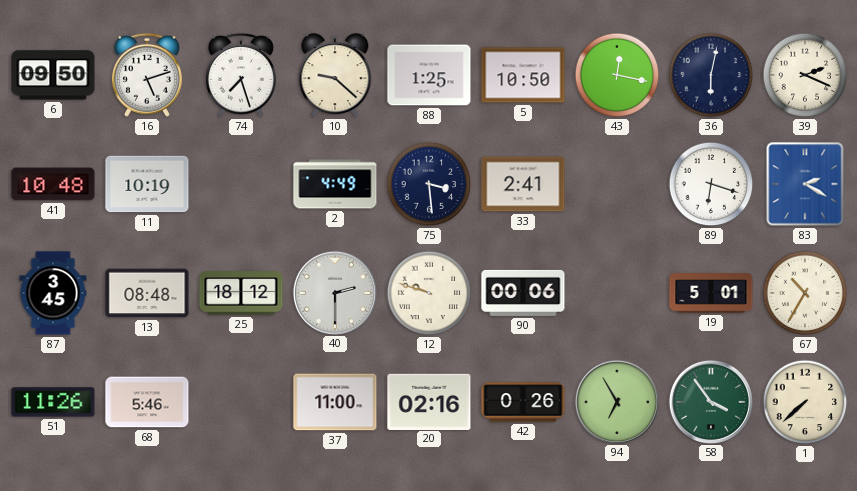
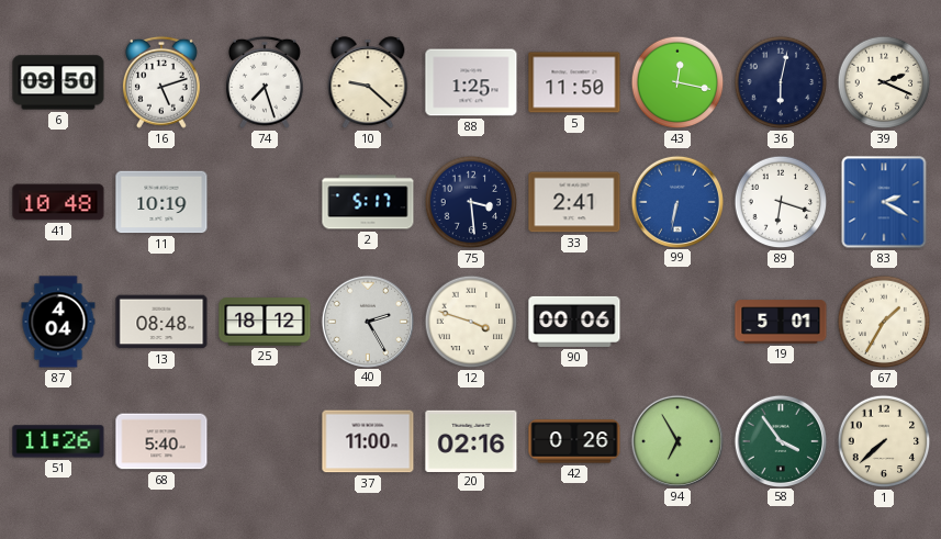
5: 10:50 -> 11:50 (574, 82)
2: 4:49 -> 5:17 (368, 202)
99: none -> 6:32 (676, 201)
87: 3:45 -> 4:04 (58, 322)
40: 2:30 -> 2:25 (367, 321)
12: 9:48 -> 3:48 (471, 322)
67: 10:35 -> 1:35 (884, 322)
68: 5:46 -> 5:40 (161, 441)
